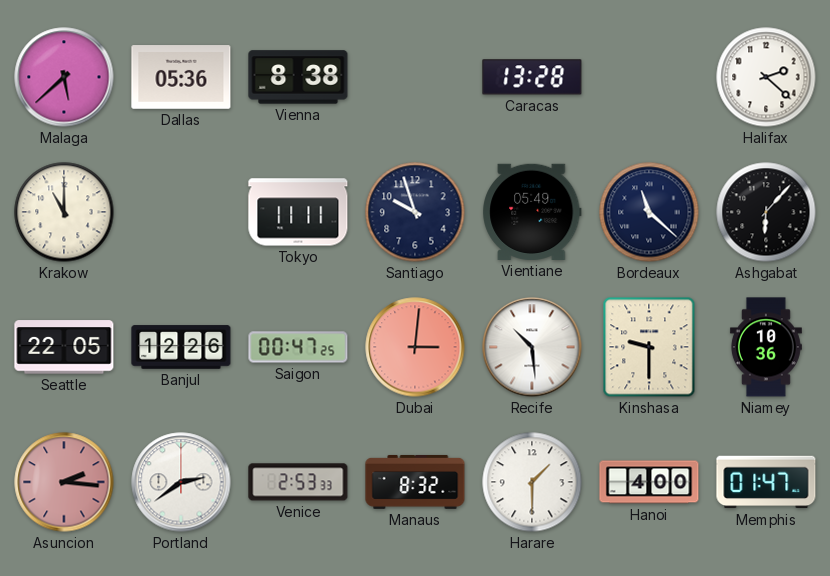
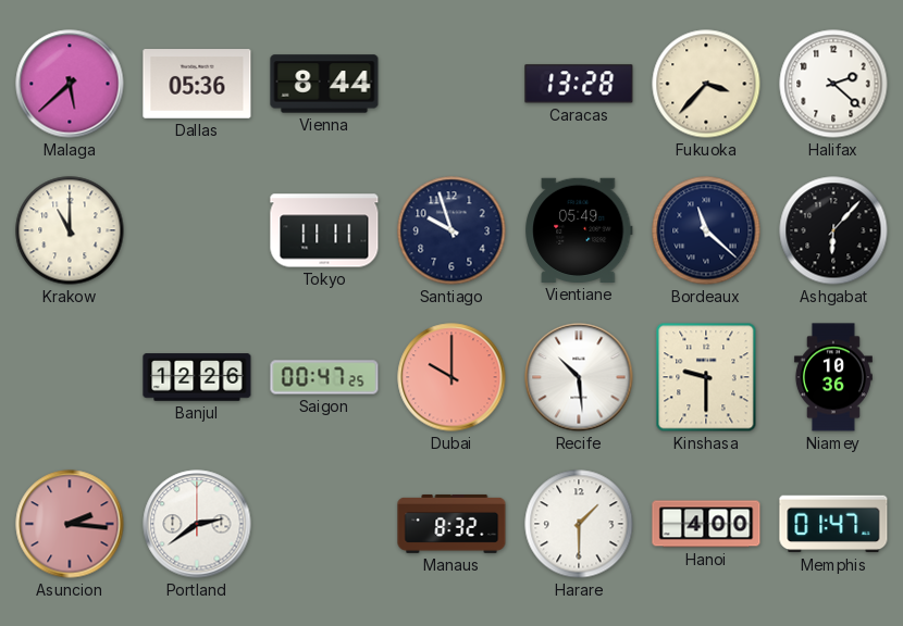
Vienna: 8:38 -> 8:44 (324, 84)
Fukuoka: none -> 3:37 (706, 84)
Seattle: 22:05 -> none (64, 347)
Dubai: 3:01 -> 10:00 (451, 377)
Venice: 2:53 -> none (298, 482)
